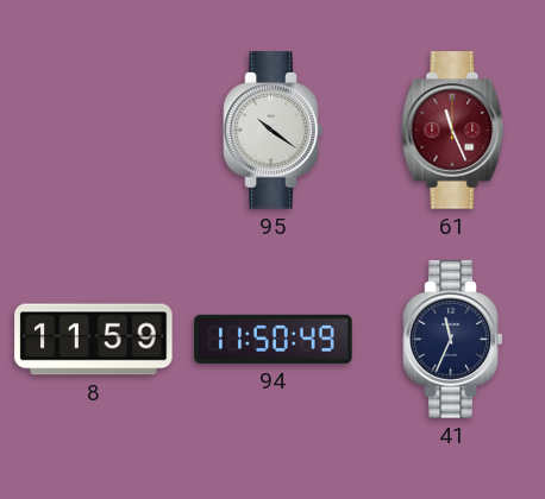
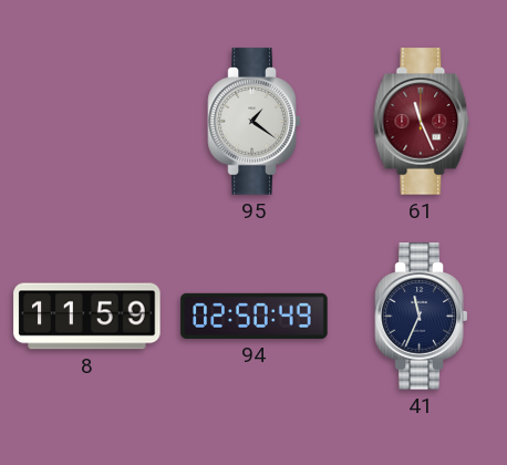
95: 10:21 -> 1:21 (255, 122)
94: 11:50 -> 02:50 (255, 316)
